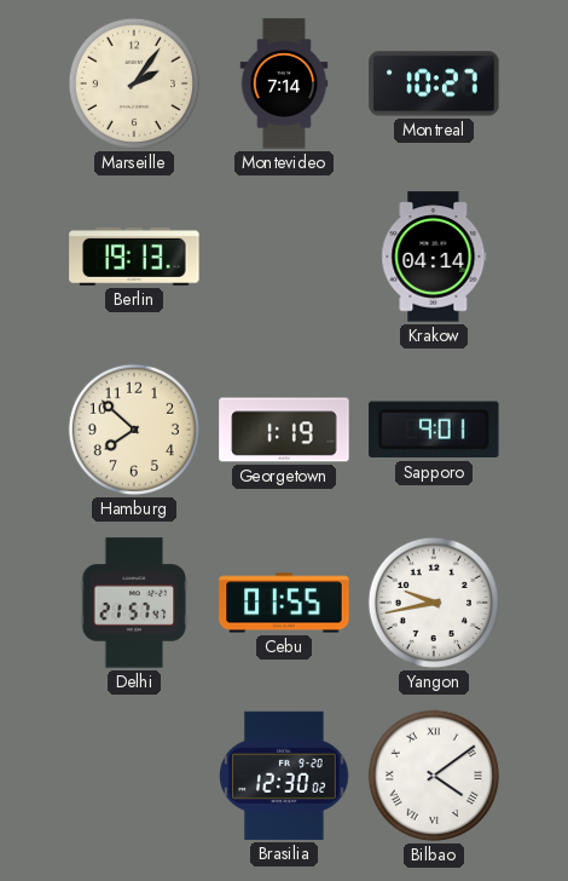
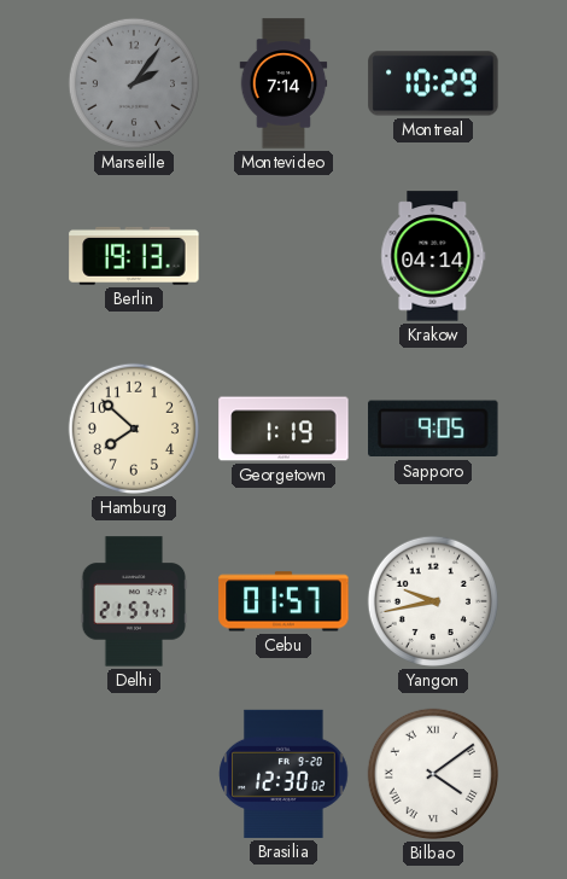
Marseille dial: cream -> grey (134, 83)
Montreal: 10:27 -> 10:29 (433, 83)
Sapporo: 9:01 -> 9:05 (433, 429)
Cebu: 01:55 -> 01:57 (283, 601)
